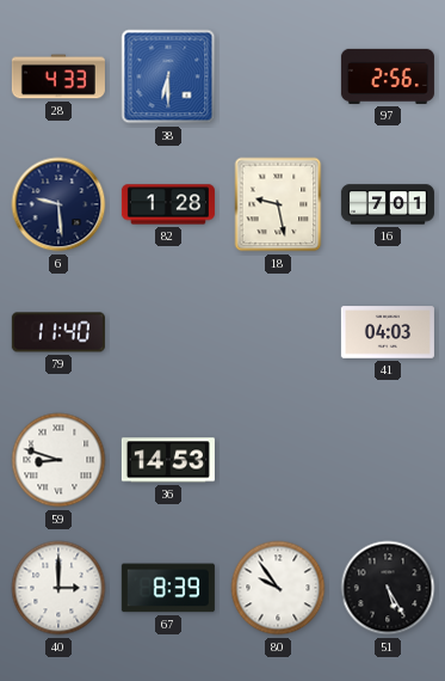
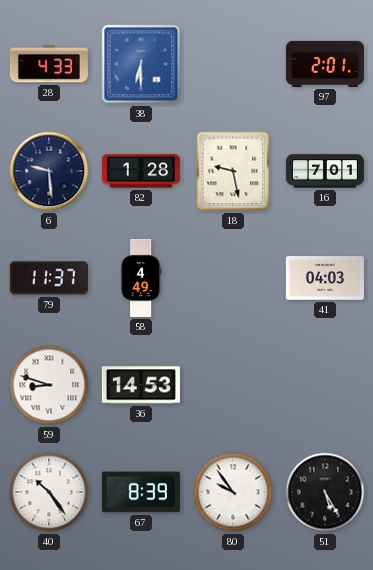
97: 2:56 -> 2:01 (325, 64)
79: 11:40 -> 11:37 (49, 278)
58: none -> 4:49 (141, 278)
40: 3:00 -> 10:24 (49, 492)
